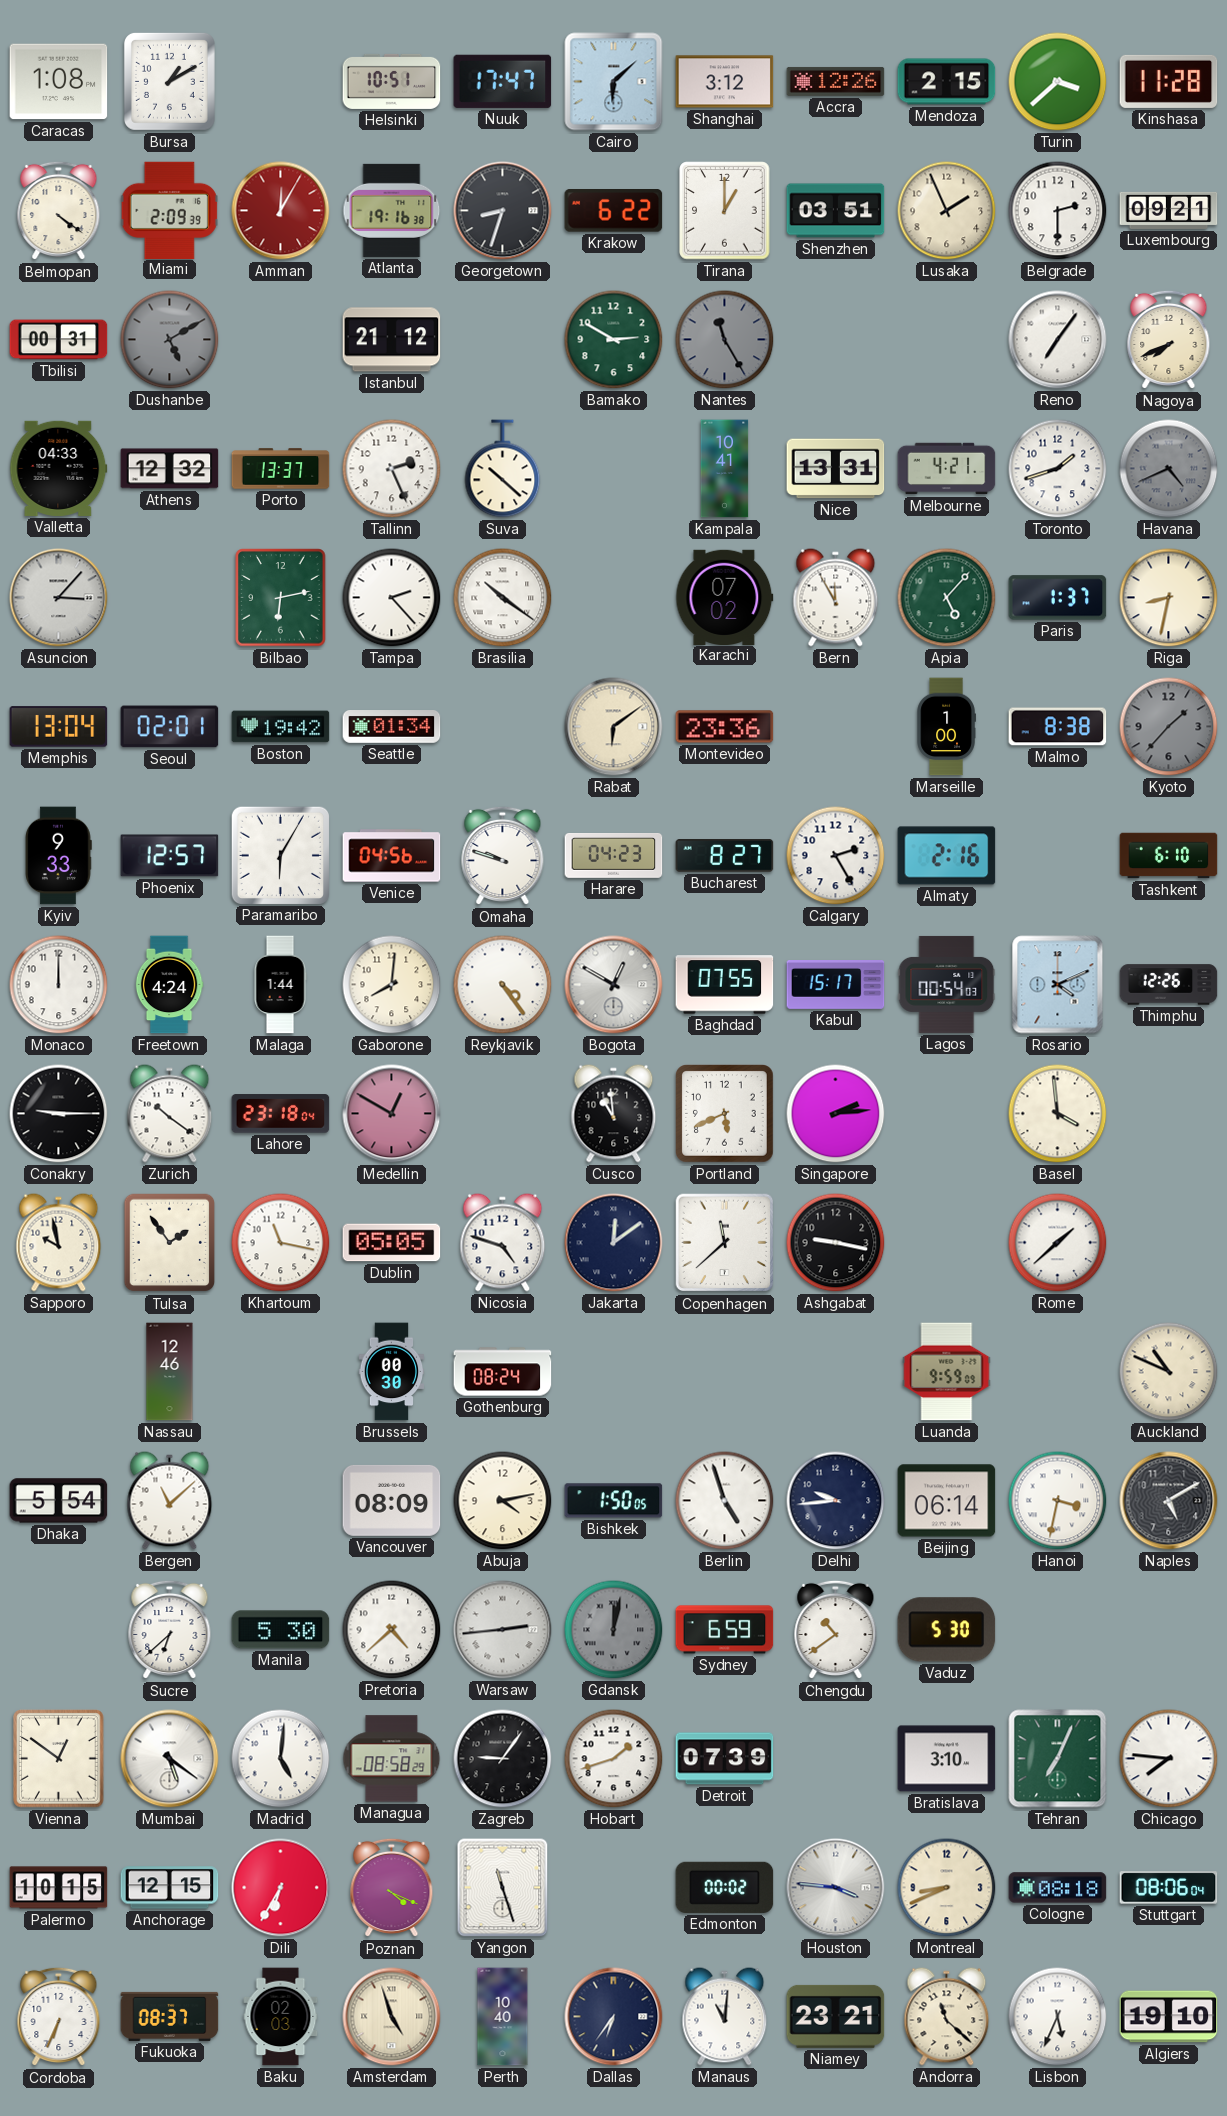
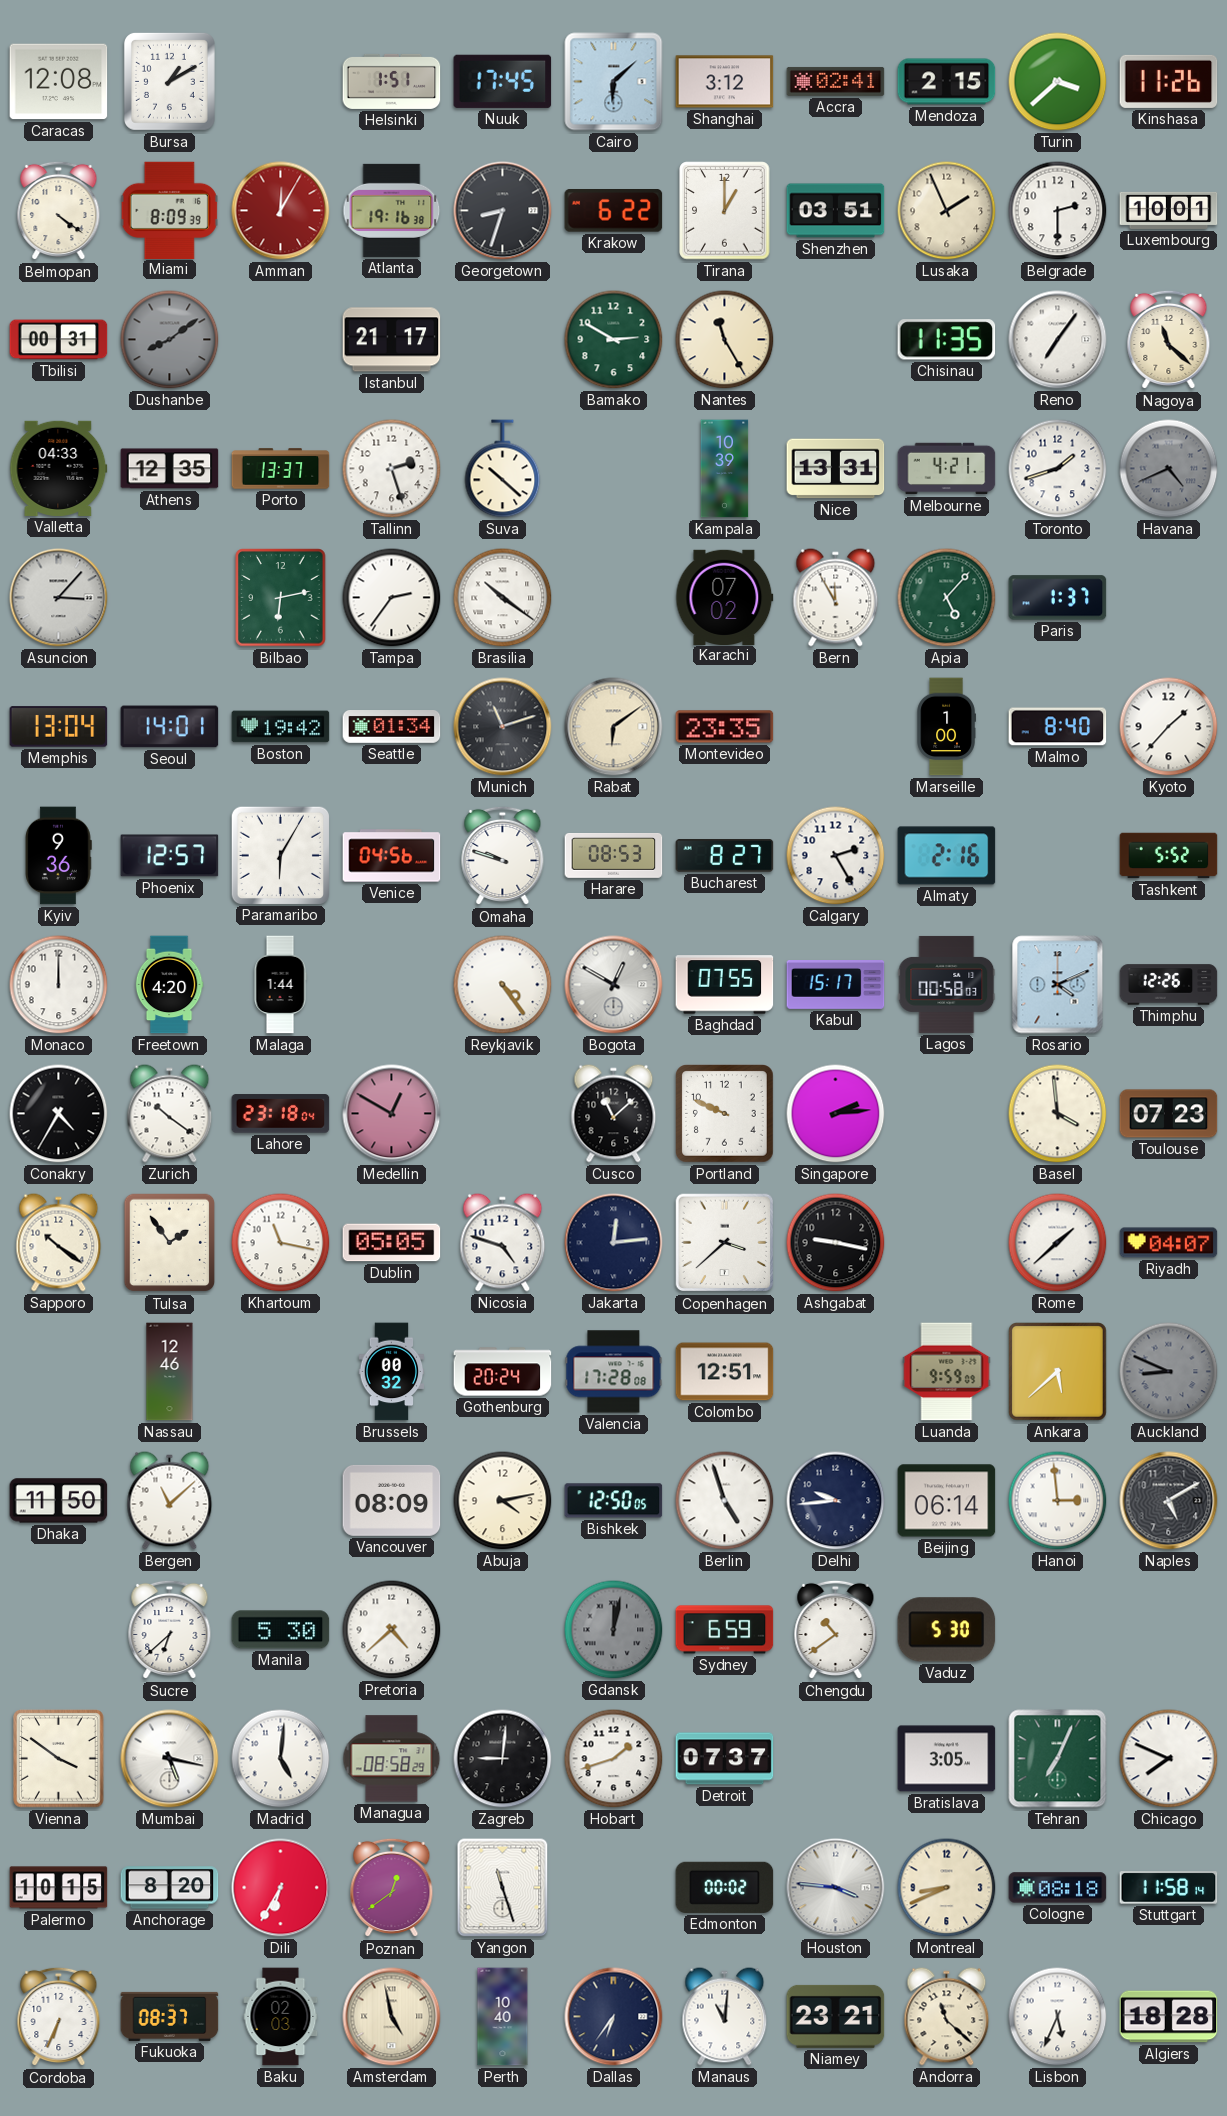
Caracas: 1:08 -> 12:08 (59, 82)
Helsinki: 10:51 -> 1:51 (392, 81)
Nuuk: 17:47 -> 17:45 (503, 81)
Accra: 12:26 -> 02:41 (836, 81)
Kinshasa: 11:28 -> 11:26 (1169, 81)
Miami: 2:09 -> 8:09 (169, 210)
Luxembourg: 09:21 -> 10:01 (1169, 210)
Dushanbe: 5:10 -> 8:09 (170, 340)
Istanbul: 21:12 -> 21:17 (392, 340)
Nantes dial: grey -> cream (725, 340)
Chisinau: none -> 11:35 (947, 340)
Nagoya: 7:41 -> 11:22 (1169, 340)
Athens: 12:32 -> 12:35 (170, 469)
Tallinn: 2:26 -> 2:27 (392, 469)
Kampala: 10:41 -> 10:39 (725, 469)
Tampa: 2:23 -> 2:36 (392, 598)
Riga: 8:32 -> none (1169, 598)
Seoul: 02:01 -> 14:01 (170, 727)
Munich: none -> 11:12 (503, 727)
Montevideo: 23:36 -> 23:35 (725, 727)
Malmo: 8:38 -> 8:40 (1058, 727)
Kyoto dial: grey -> white (1169, 727)
Kyiv: 9:33 -> 9:36 (58, 856)
Harare: 04:23 -> 08:53 (614, 856)
Tashkent: 6:10 -> 5:52 (1169, 856)
Freetown: 4:24 -> 4:20 (169, 985)
Gaborone: 8:01 -> none (392, 985)
Lagos: 00:54 -> 00:58 (947, 984)
Conakry: 9:15 -> 4:35 (59, 1114)
Cusco: 10:59 -> 11:08 (614, 1114)
Portland: 5:41 -> 9:49 (725, 1114)
Toulouse: none -> 07:23 (1169, 1114)
Sapporo: 9:58 -> 10:21 (59, 1243)
Jakarta: 12:09 -> 12:14 (614, 1243)
Copenhagen: 11:38 -> 3:38 (725, 1243)
Riyadh: none -> 04:07 (1169, 1243)
Brussels: 00:30 -> 00:32 (392, 1372)
Gothenburg: 08:24 -> 20:24 (503, 1372)
Valencia: none -> 17:28 (614, 1372)
Colombo: none -> 12:51 (725, 1372)
Ankara: none -> 5:38 (1058, 1372)
Auckland: 10:49 -> 8:49 (1169, 1372)
Auckland dial: cream -> grey (1169, 1372)
Dhaka: 5:54 -> 11:50 (59, 1501)
Bishkek: 1:50 -> 12:50 (614, 1501)
Hanoi: 3:32 -> 2:59 (1058, 1501)
Warsaw: 2:44 -> none (503, 1630)
Vienna: 12:51 -> 3:51 (59, 1759)
Mumbai: 5:21 -> 5:17 (170, 1759)
Zagreb: 9:06 -> 9:01 (503, 1759)
Detroit: 07:39 -> 07:37 (725, 1759)
Bratislava: 3:10 -> 3:05 (947, 1759)
Chicago: 7:46 -> 7:49 (1169, 1759)
Anchorage: 12:15 -> 8:20 (170, 1888)
Poznan: 4:19 -> 12:39 (392, 1888)
Stuttgart: 08:06 -> 11:58 (1169, 1888)
Amsterdam: 4:57 -> 4:58 (392, 2017)
Algiers: 19:10 -> 18:28 (1169, 2017)
